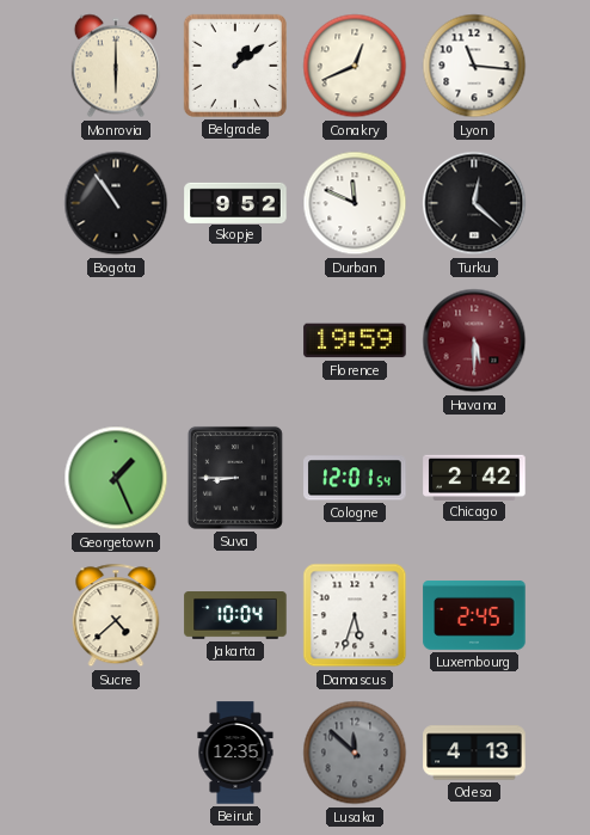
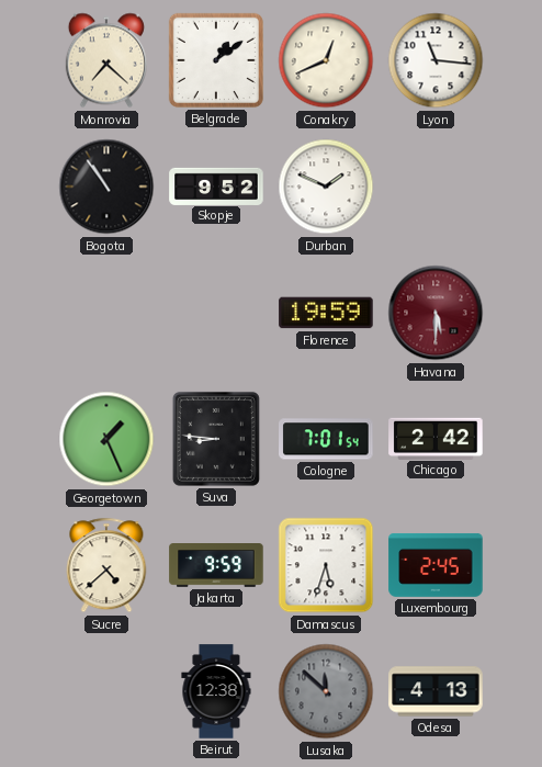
Monrovia: 6:00 -> 7:22 (106, 60)
Durban: 11:49 -> 1:49 (326, 187)
Turku: 12:22 -> none (474, 203)
Suva: 8:45 -> 8:46 (216, 439)
Cologne: 12:01 -> 7:01 (326, 439)
Jakarta: 10:04 -> 9:59 (216, 565)
Beirut: 12:35 -> 12:38 (216, 691)
